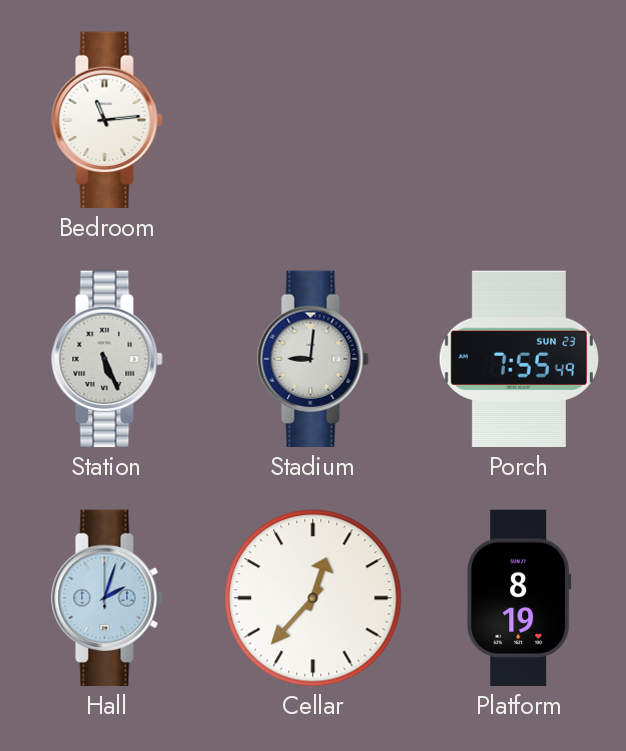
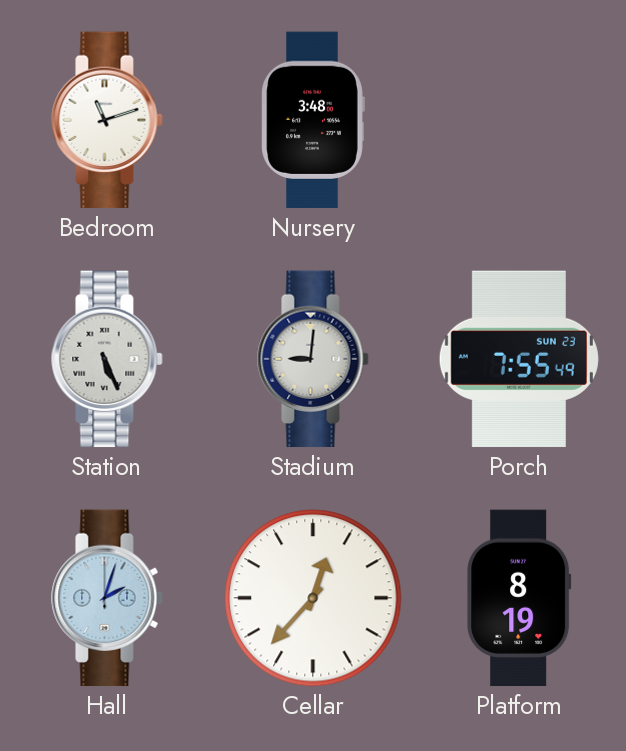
Bedroom: 11:14 -> 11:12 (107, 120)
Nursery: none -> 3:48 (313, 120)
